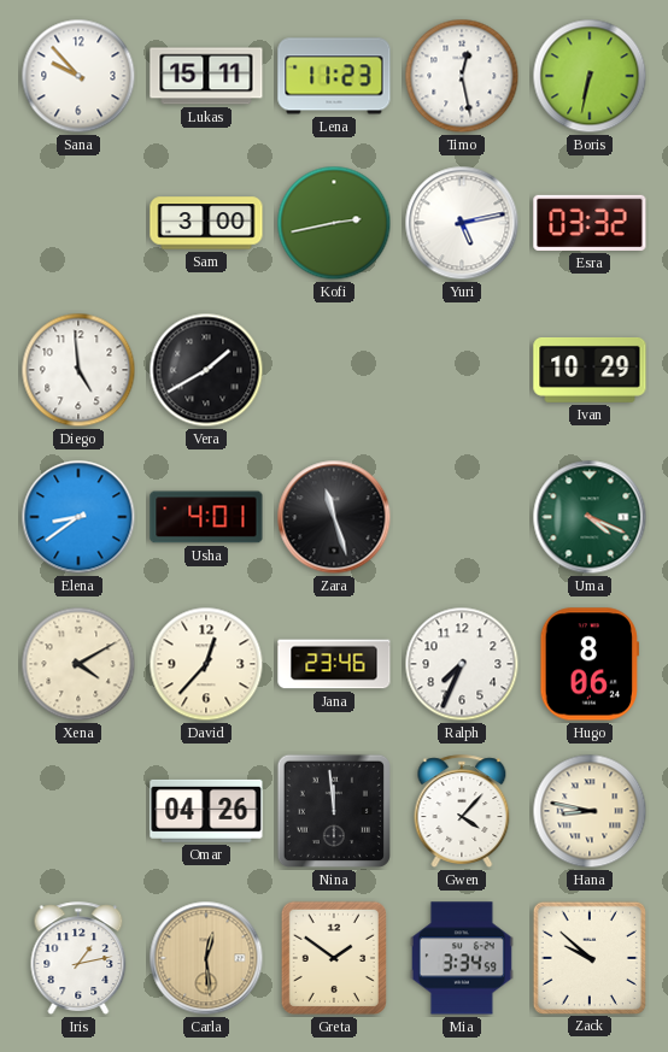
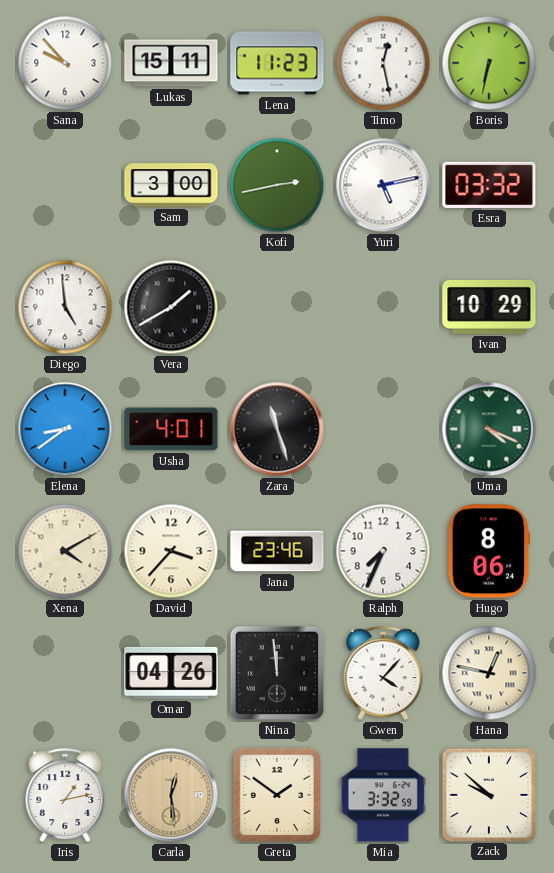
David: 12:37 -> 3:37 (171, 551)
Hana: 8:47 -> 12:47 (489, 673)
Mia: 3:34 -> 3:32 (383, 795)
